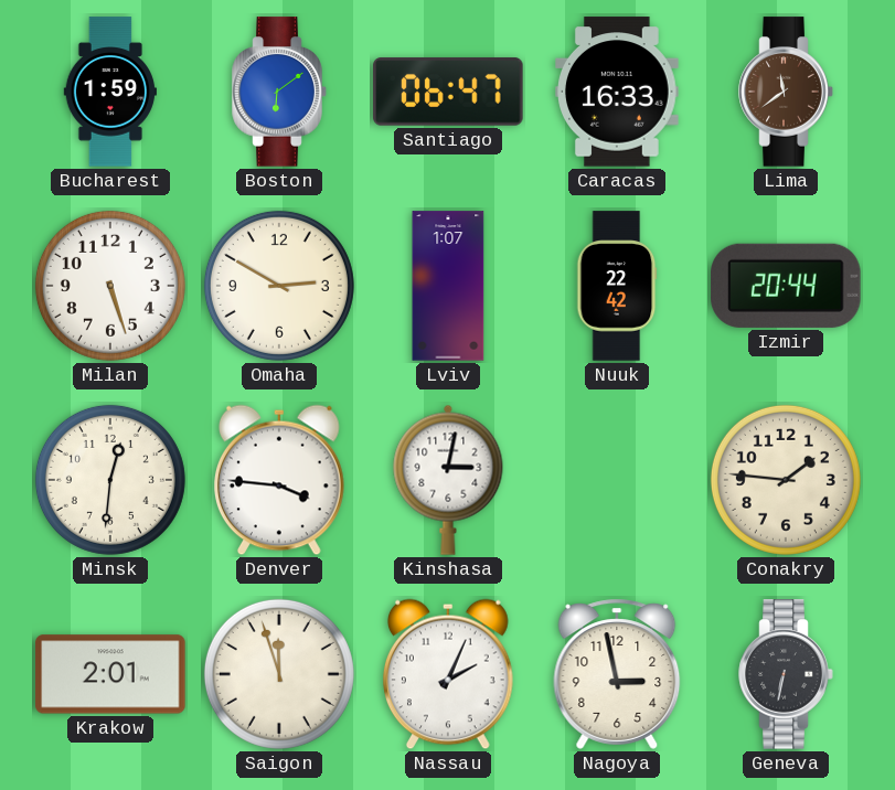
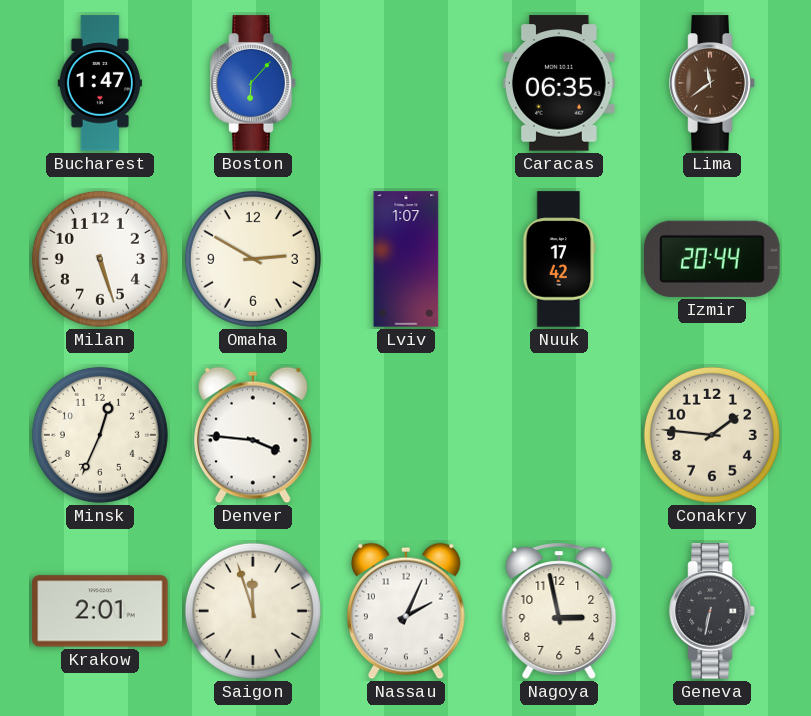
Bucharest: 1:59 -> 1:47 (99, 83)
Boston: 6:09 -> 6:07 (253, 83)
Santiago: 06:47 -> none (448, 92)
Caracas: 16:33 -> 06:35 (560, 83)
Nuuk: 22:42 -> 17:42 (559, 259)
Minsk: 12:31 -> 12:34 (100, 435)
Kinshasa: 3:02 -> none (448, 480)
